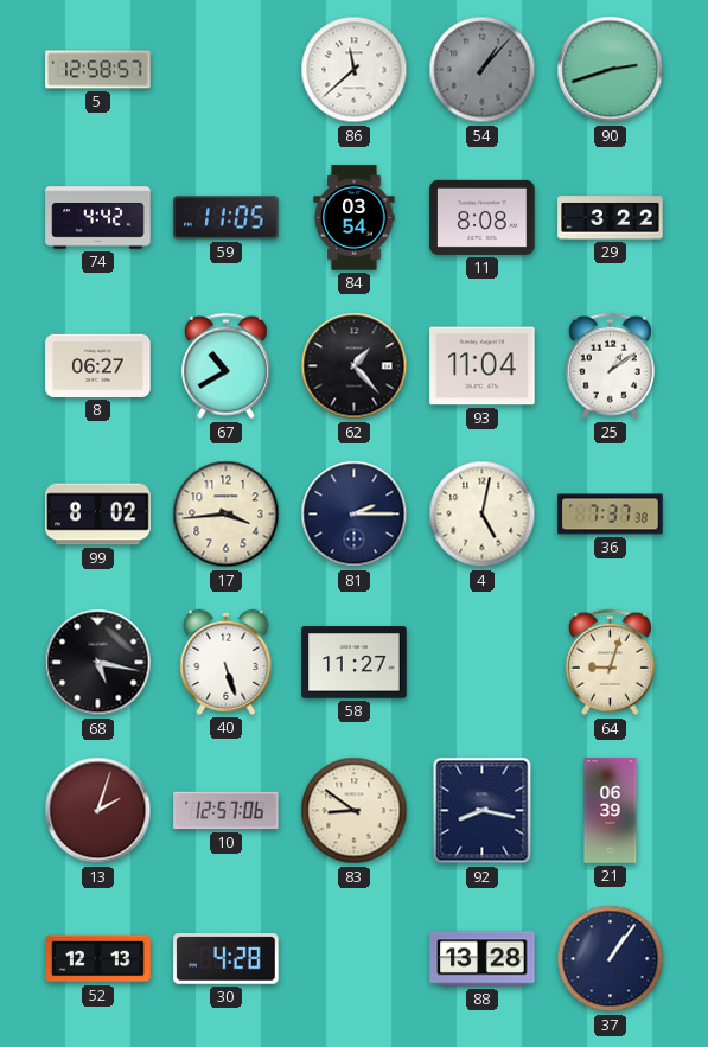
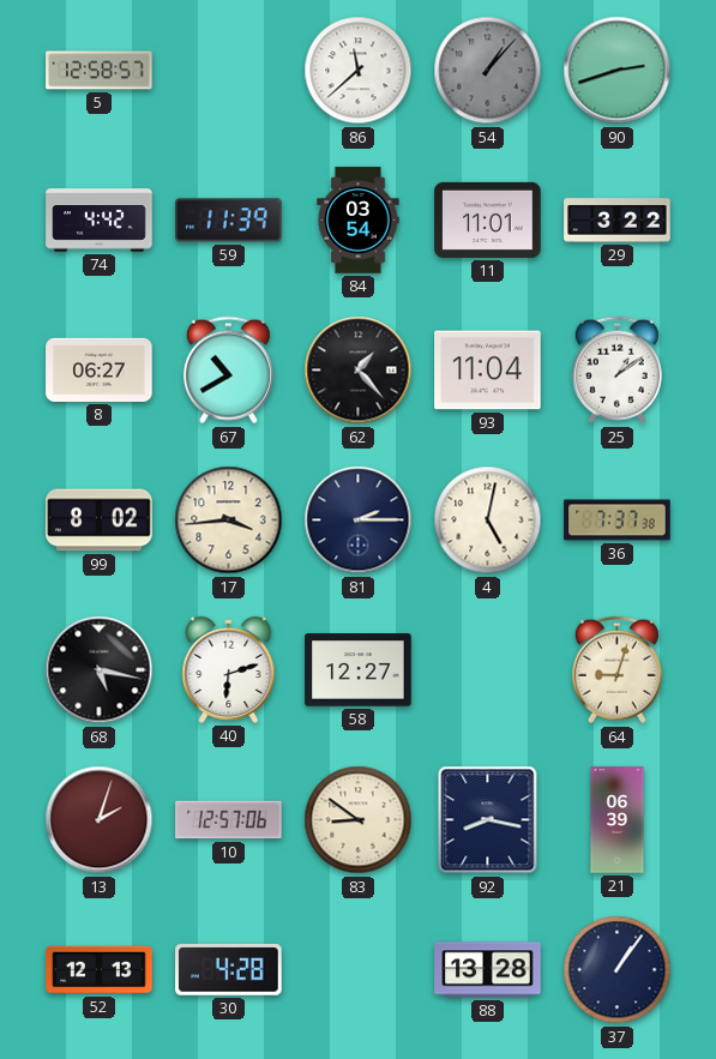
59: 11:05 -> 11:39 (229, 221)
11: 8:08 -> 11:01 (488, 219)
40: 5:27 -> 6:12 (229, 669)
58: 11:27 -> 12:27 (359, 670)
